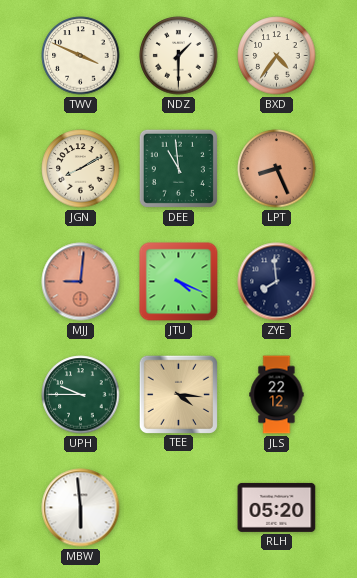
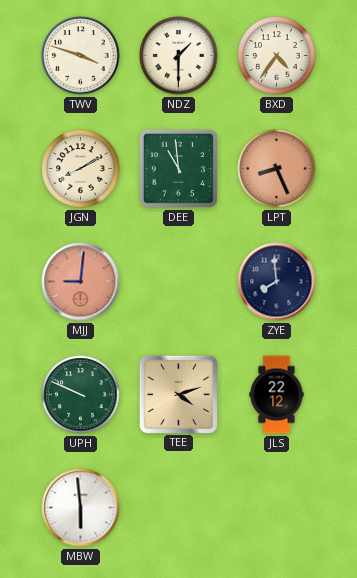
TWV: 3:49 -> 3:48 (81, 56)
JTU: 4:19 -> none (179, 282)
UPH: 9:45 -> 9:49 (81, 395)
TEE: 4:16 -> 4:12 (178, 394)
RLH: 05:20 -> none (277, 507)
